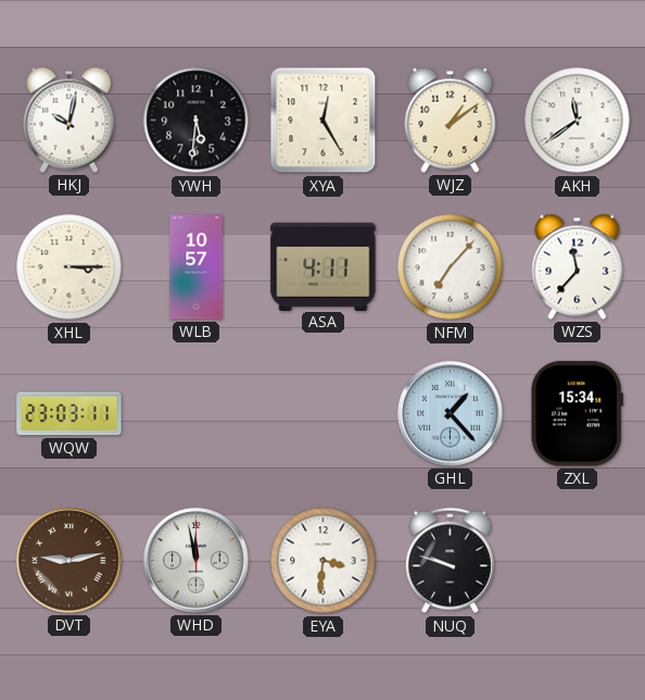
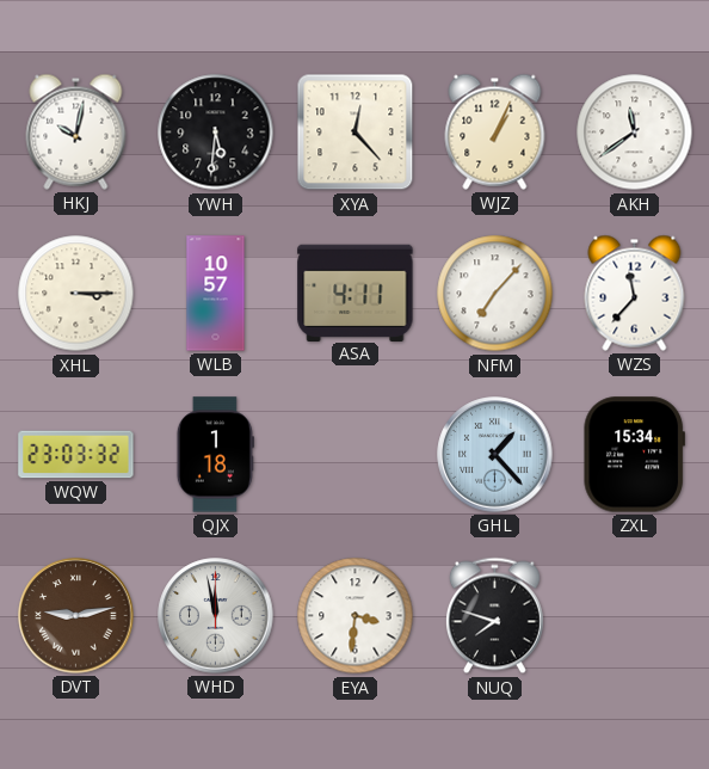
XYA: 12:25 -> 12:23 (356, 133)
WJZ: 1:09 -> 1:04 (495, 131)
WQW: 23:03:11 -> 23:03:32 (76, 455)
QJX: none -> 1:18 (215, 455)
NUQ: 9:48 -> 7:48 (494, 616)
